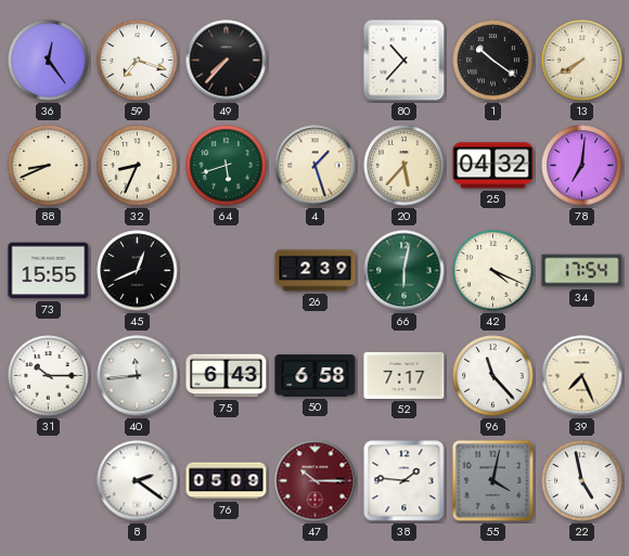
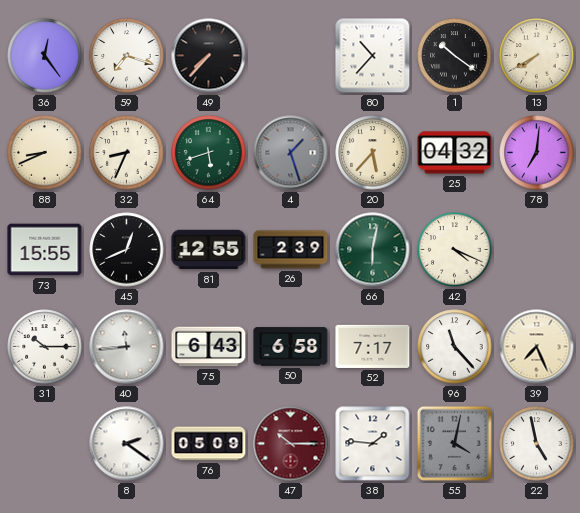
4 dial: cream -> grey (291, 153)
81: none -> 12:55 (209, 250)
34: 17:54 -> none (582, 271)
